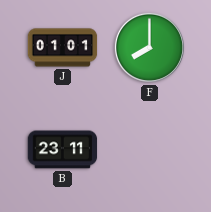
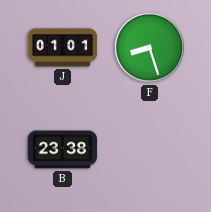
F: 8:00 -> 8:27 (149, 47)
B: 23:11 -> 23:38 (63, 150)
